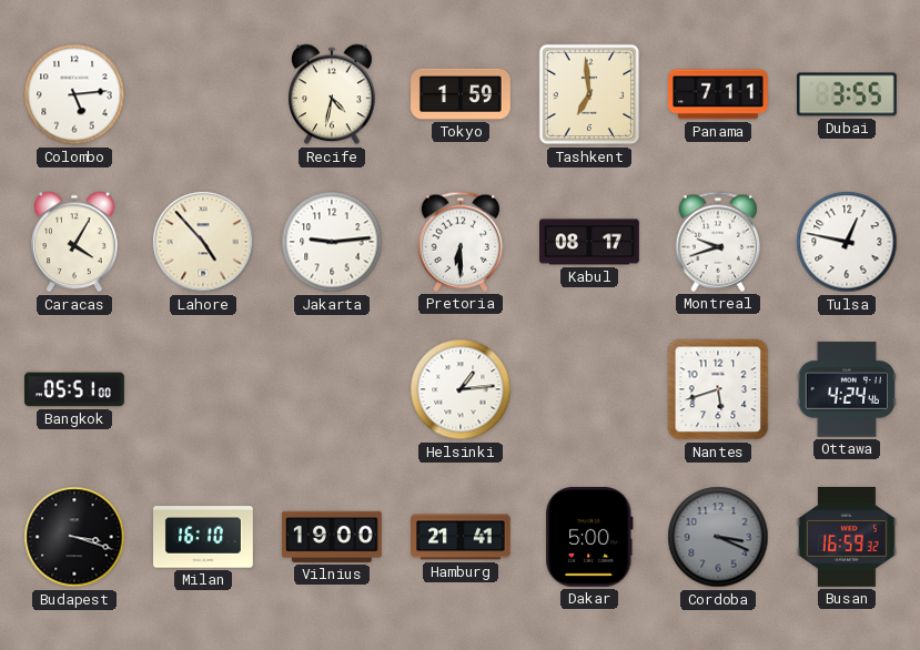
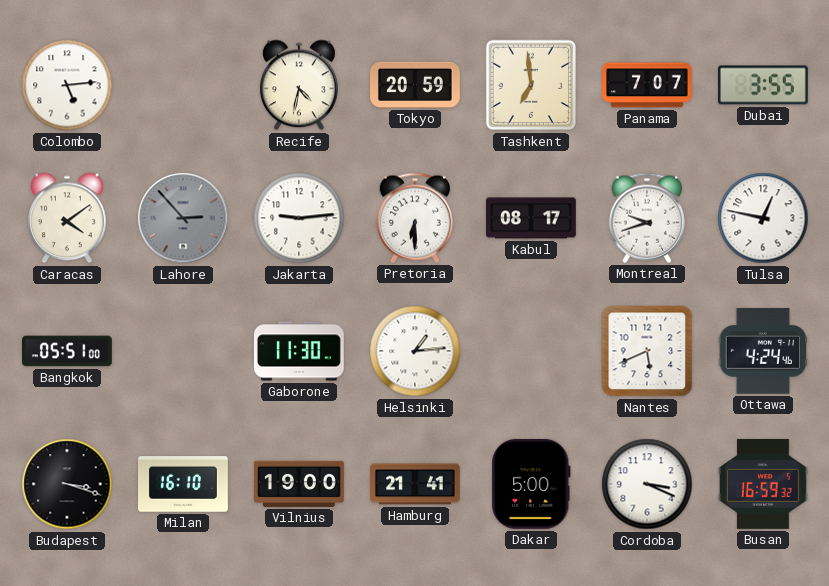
Tokyo: 1:59 -> 20:59 (416, 85)
Panama: 7:11 -> 7:07 (648, 85)
Caracas: 4:05 -> 4:09 (67, 218)
Lahore: 4:53 -> 2:53 (183, 218)
Lahore dial: cream -> grey (183, 218)
Gaborone: none -> 11:30 (299, 351)
Nantes: 5:42 -> 5:41 (647, 351)
Cordoba dial: grey -> white (647, 484)
